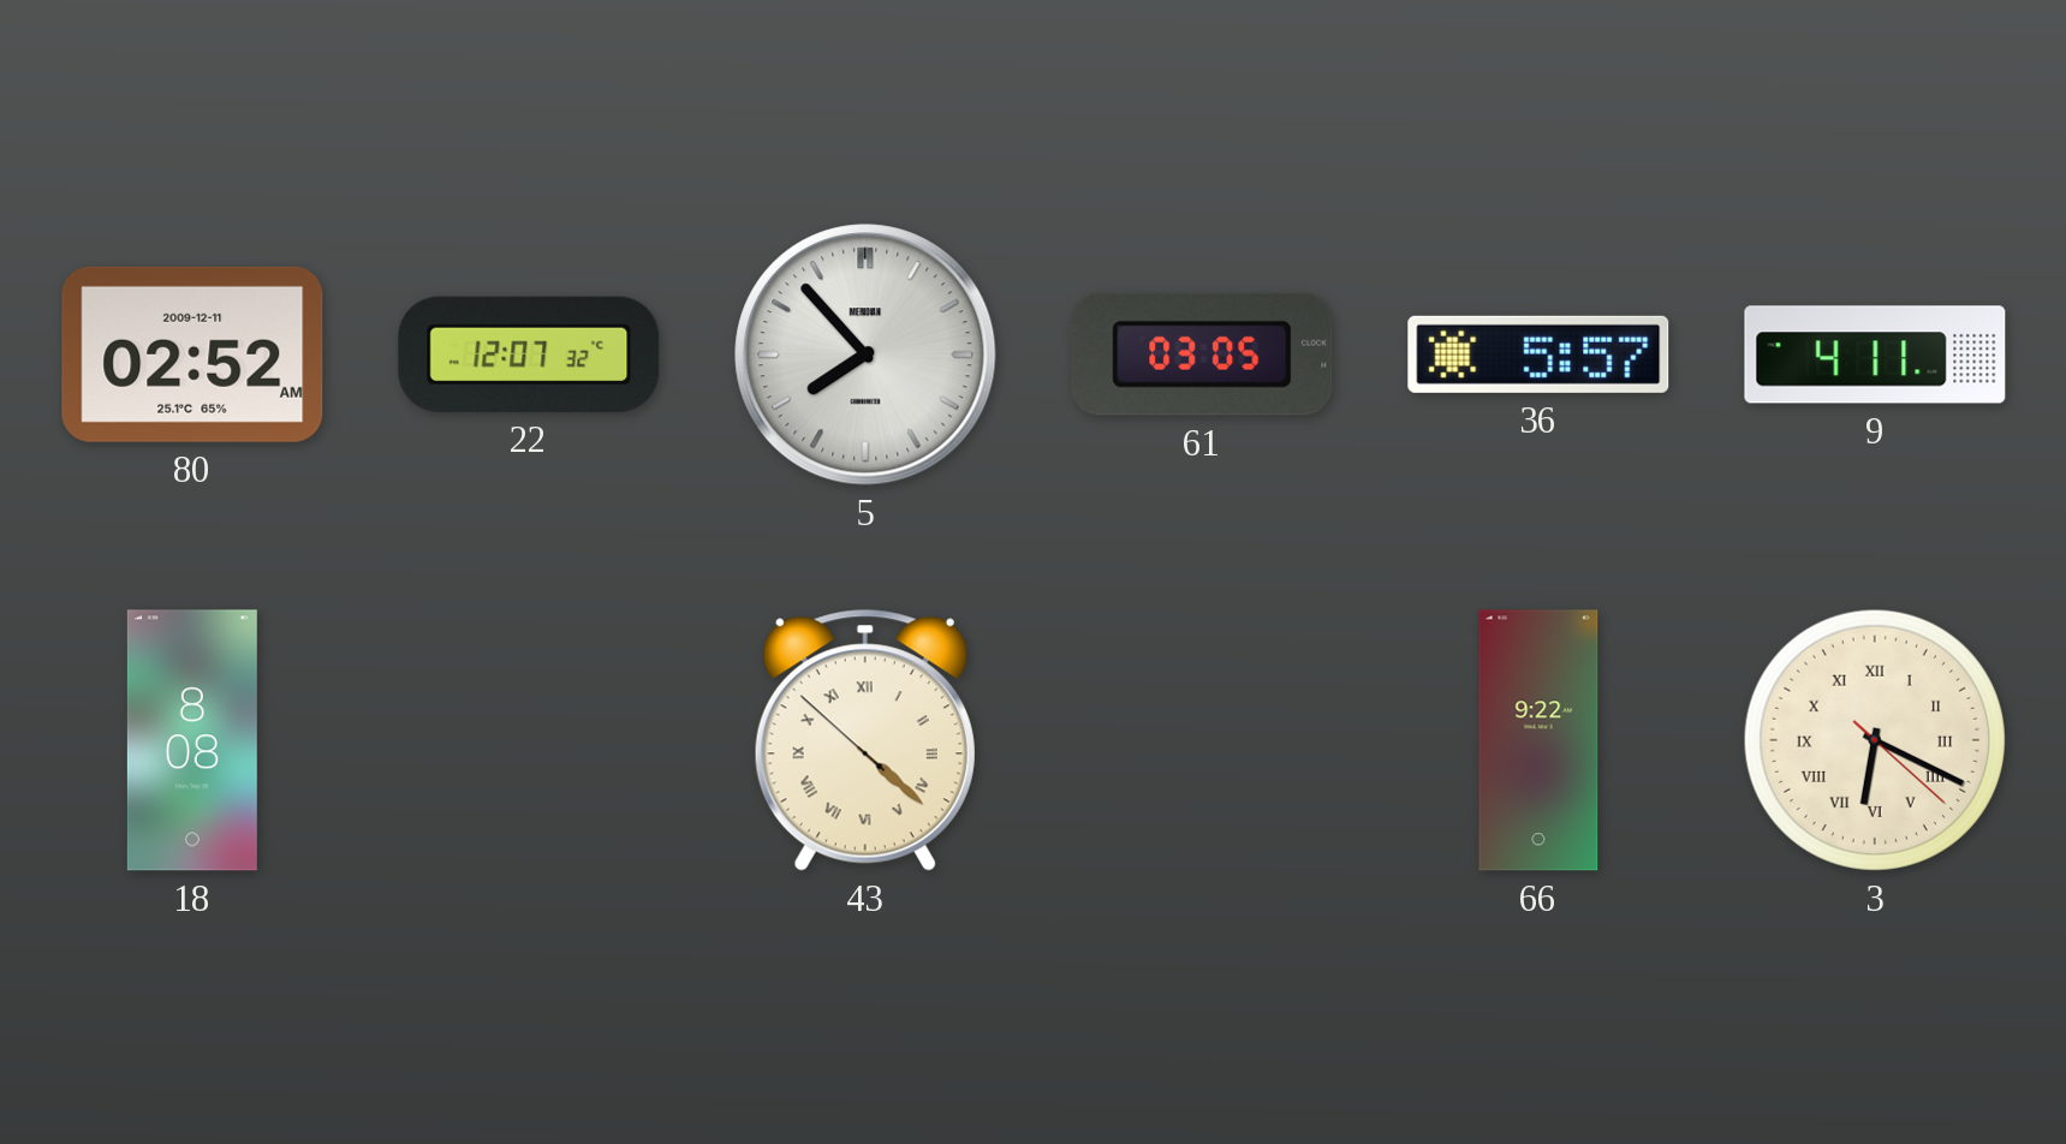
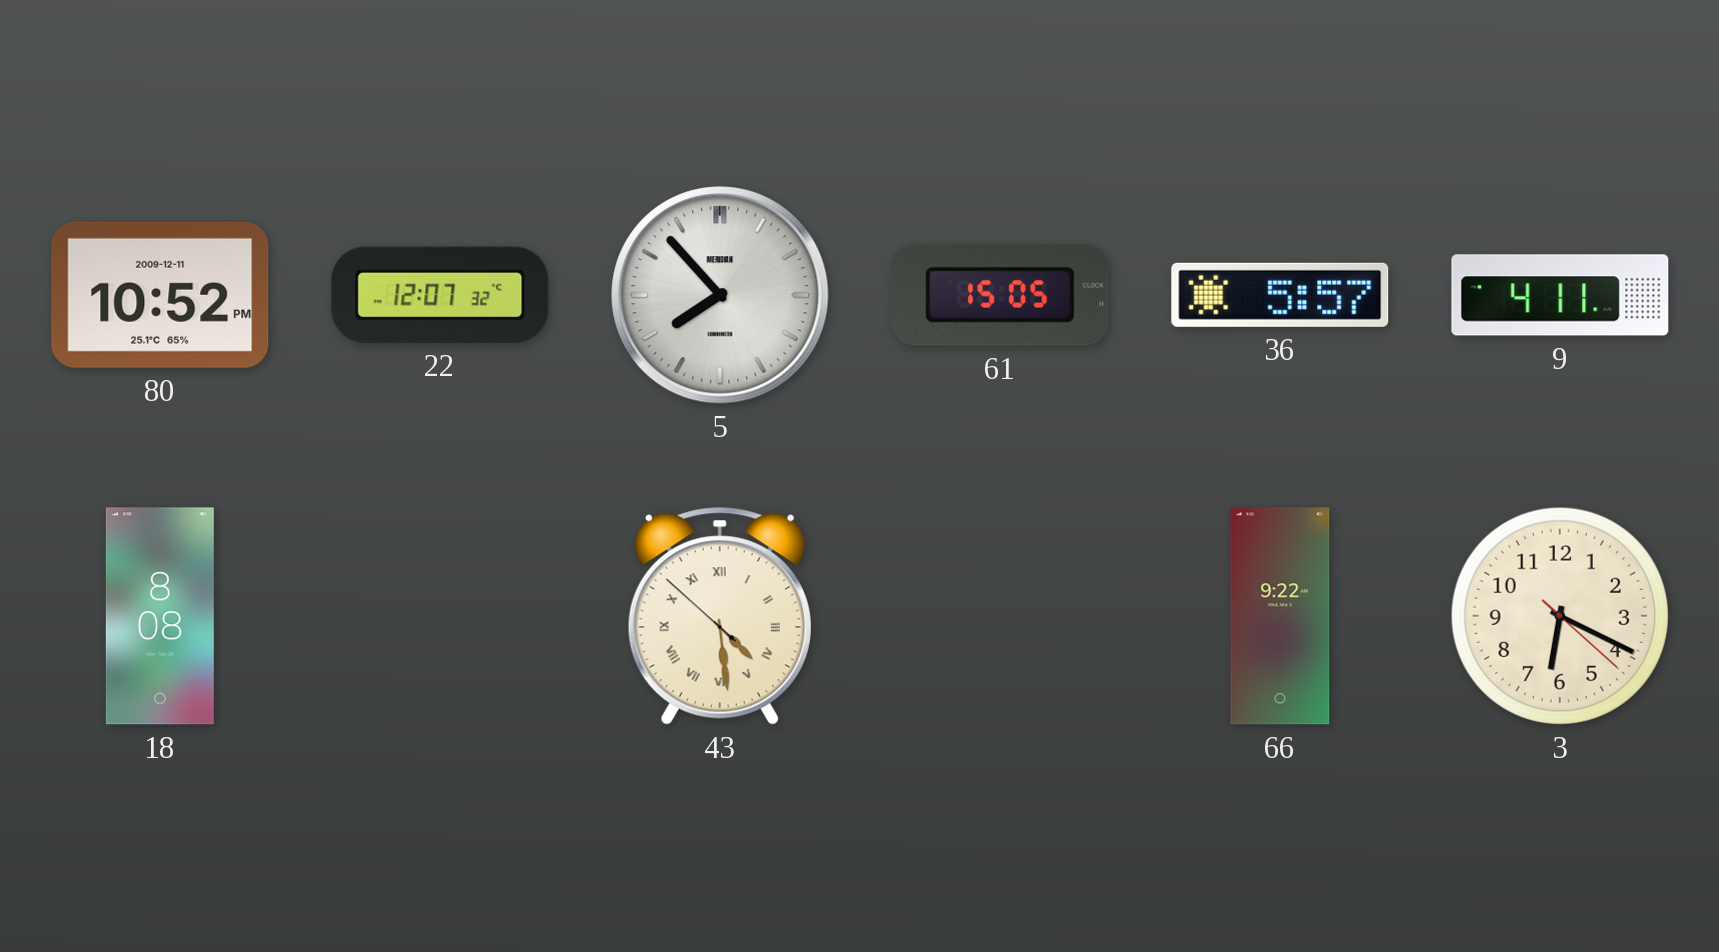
80: 02:52 -> 10:52 (160, 295)
61: 03:05 -> 15:05 (1000, 295)
43: 4:21 -> 4:28 (720, 616)
3 numerals: Roman -> Arabic (1560, 616)
